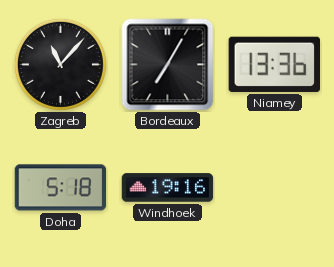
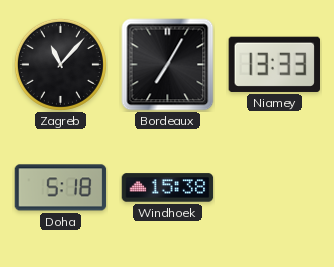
Niamey: 13:36 -> 13:33 (274, 64)
Windhoek: 19:16 -> 15:38 (168, 188)
